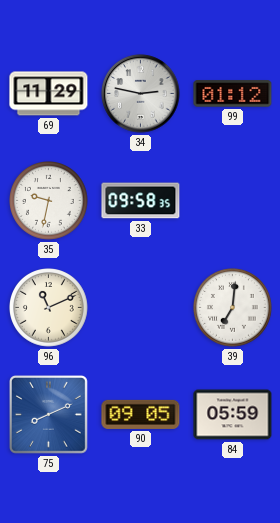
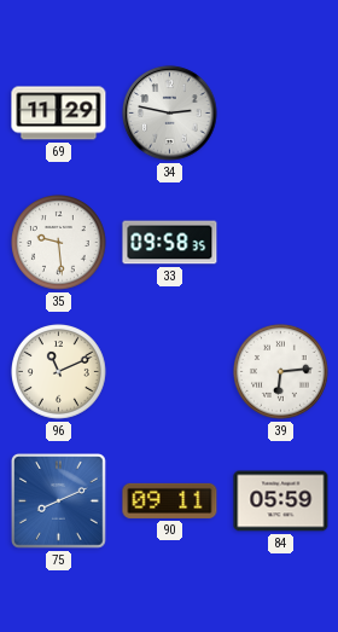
99: 01:12 -> none (233, 94)
35: 9:32 -> 9:29 (59, 243)
39: 7:01 -> 6:14 (281, 372)
90: 09:05 -> 09:11 (170, 500)
